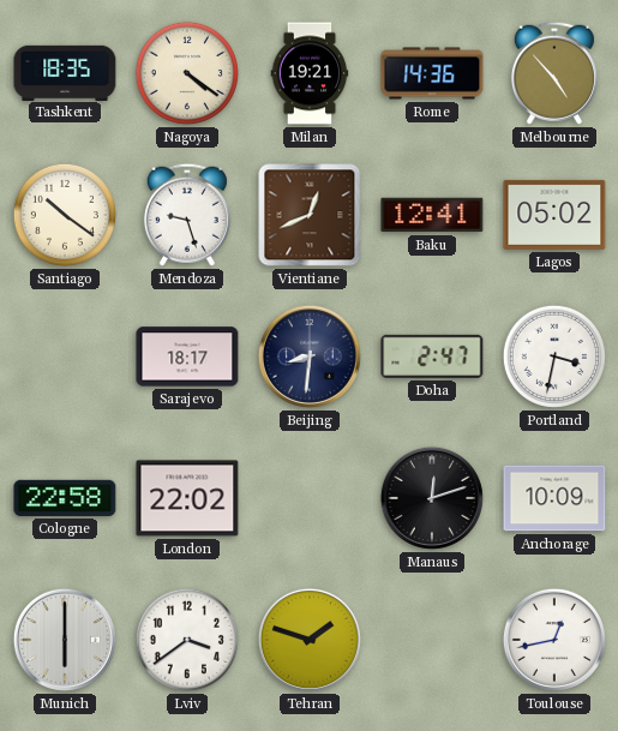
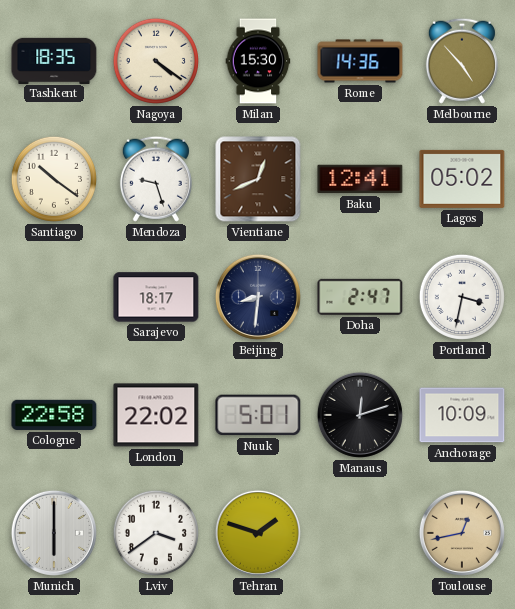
Milan: 19:21 -> 15:30 (258, 61)
Nuuk: none -> 5:01 (258, 415)
Toulouse dial: white -> champagne (462, 533)
